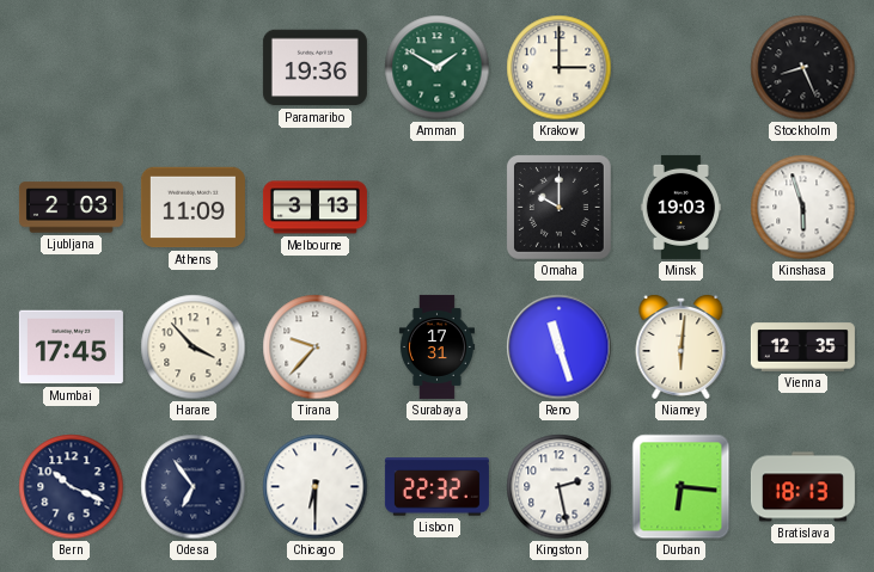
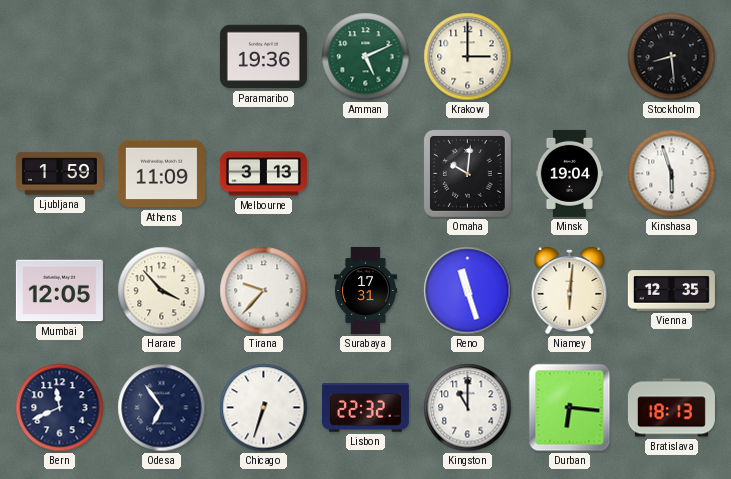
Amman: 1:50 -> 5:11 (366, 57)
Stockholm: 8:26 -> 8:29 (672, 57)
Ljubljana: 2:03 -> 1:59 (59, 174)
Omaha: 10:00 -> 10:01 (467, 173)
Minsk: 19:03 -> 19:04 (569, 173)
Mumbai: 17:45 -> 12:05 (59, 291)
Bern: 10:19 -> 11:41 (60, 408)
Chicago: 6:30 -> 6:33 (264, 408)
Kingston: 2:28 -> 11:00 (468, 408)
